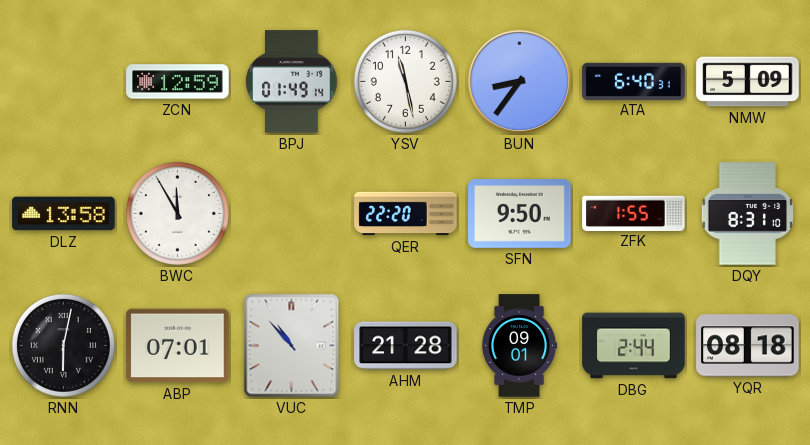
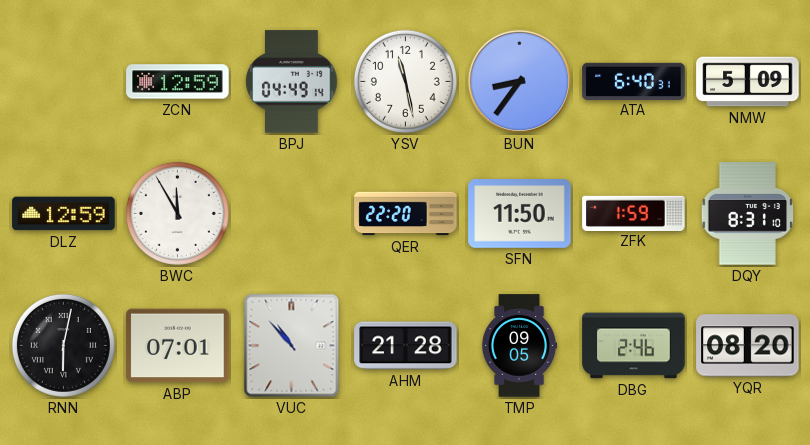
BPJ: 01:49 -> 04:49 (292, 82)
DLZ: 13:58 -> 12:59 (64, 214)
SFN: 9:50 -> 11:50 (520, 214)
ZFK: 1:55 -> 1:59 (634, 213)
TMP: 09:01 -> 09:05 (519, 346)
DBG: 2:44 -> 2:46 (634, 346)
YQR: 08:18 -> 08:20 (748, 346)
